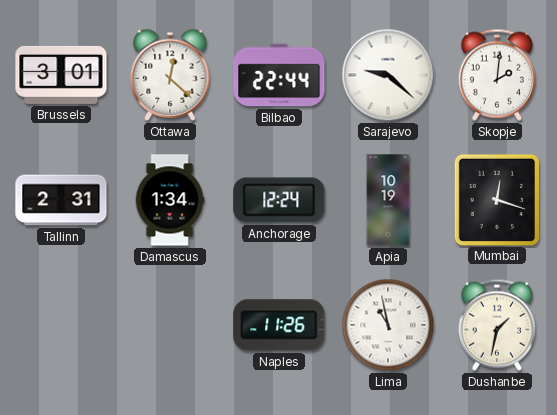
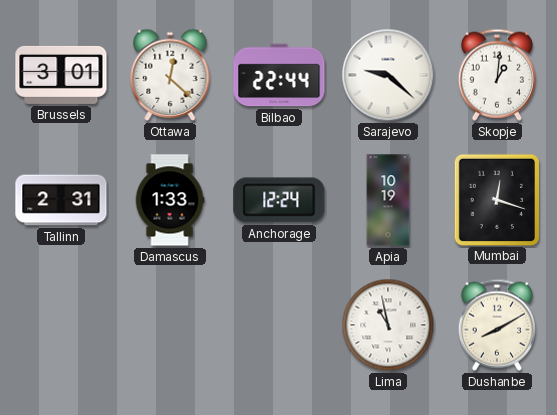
Skopje: 2:01 -> 1:01 (497, 75)
Damascus: 1:34 -> 1:33 (170, 200)
Naples: 11:26 -> none (279, 325)
Dushanbe: 1:32 -> 8:10 (497, 325)
